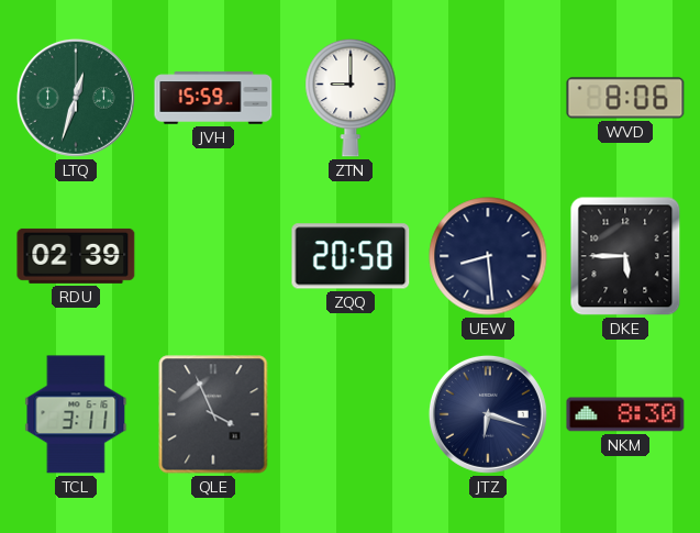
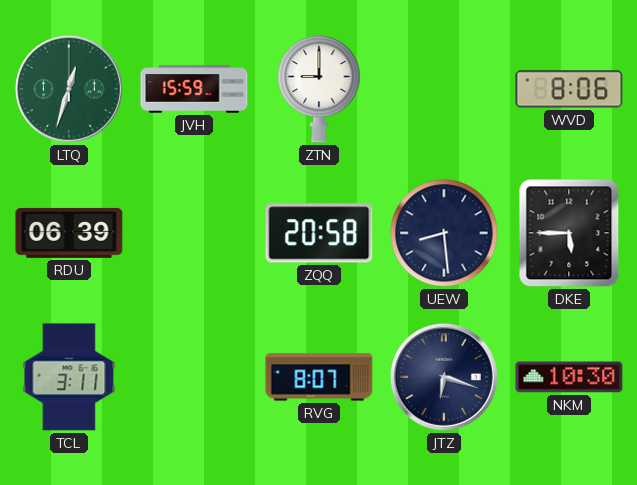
RDU: 02:39 -> 06:39 (69, 233)
QLE: 3:56 -> none (213, 414)
RVG: none -> 8:07 (319, 377)
NKM: 8:30 -> 10:30 (569, 377)
